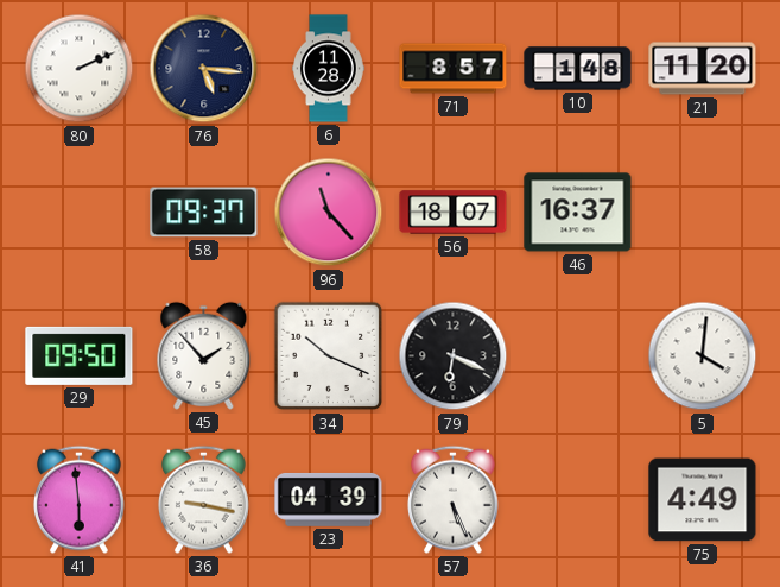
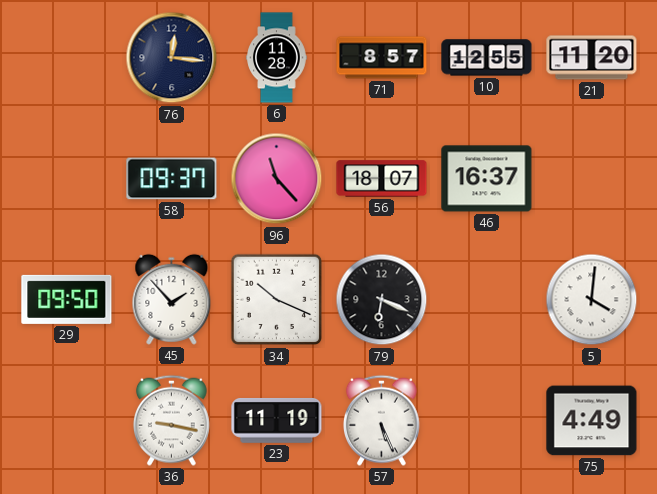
80: 2:11 -> none (80, 69)
76: 5:16 -> 12:16 (172, 58)
10: 1:48 -> 12:55 (487, 58)
41: 5:59 -> none (78, 499)
23: 04:39 -> 11:19 (277, 420)
